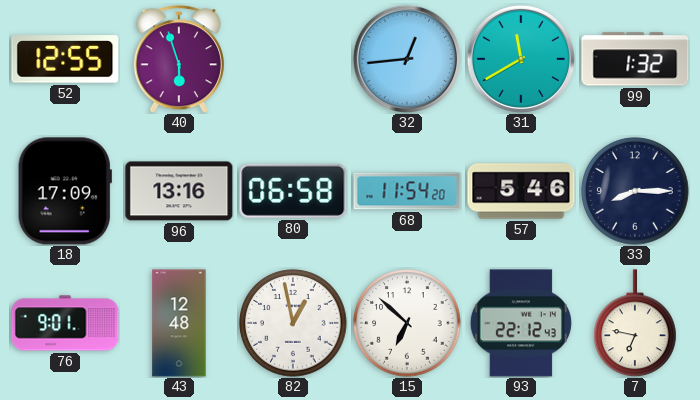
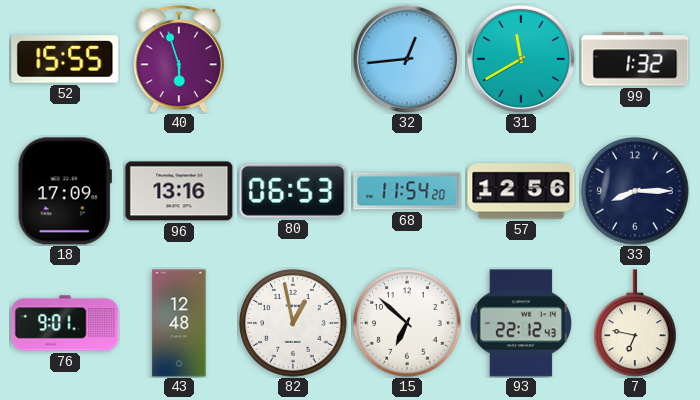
52: 12:55 -> 15:55 (65, 59)
80: 06:58 -> 06:53 (293, 191)
57: 5:46 -> 12:56 (521, 191)
